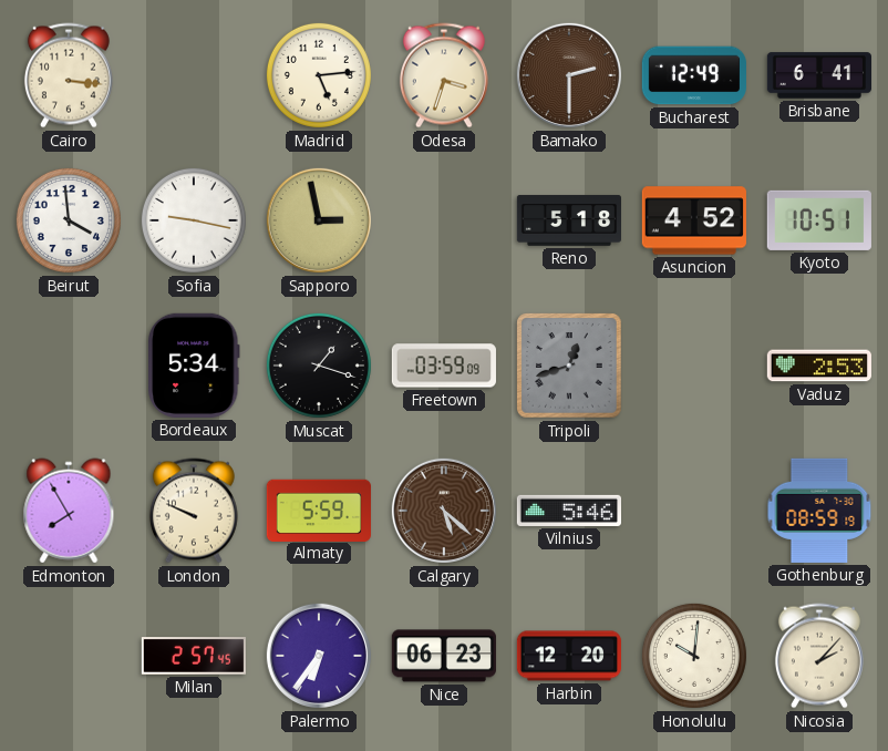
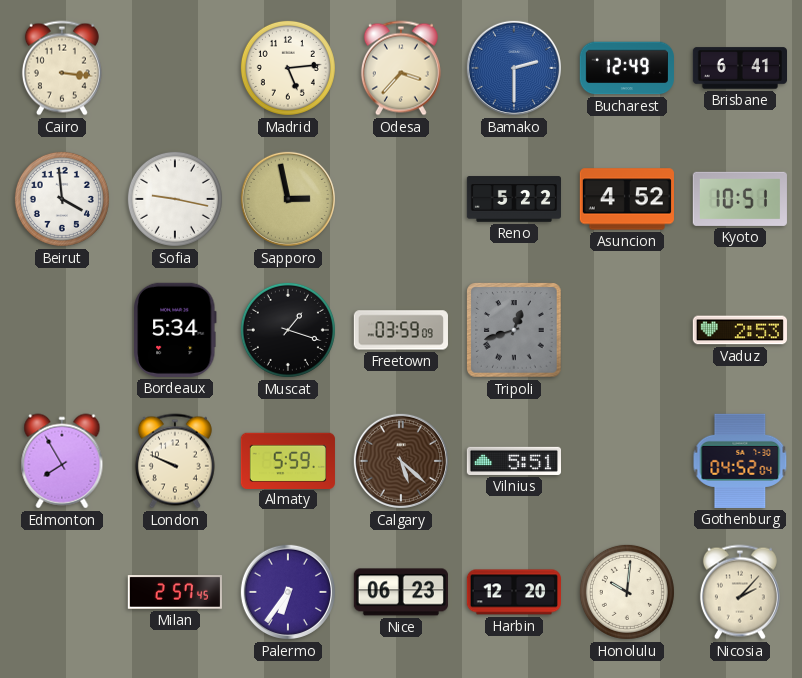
Odesa: 3:33 -> 3:37 (401, 68)
Bamako dial: brown -> blue (514, 68)
Reno: 5:18 -> 5:22 (513, 199)
Vilnius: 5:46 -> 5:51 (513, 461)
Gothenburg: 08:59 -> 04:52 (740, 461)
